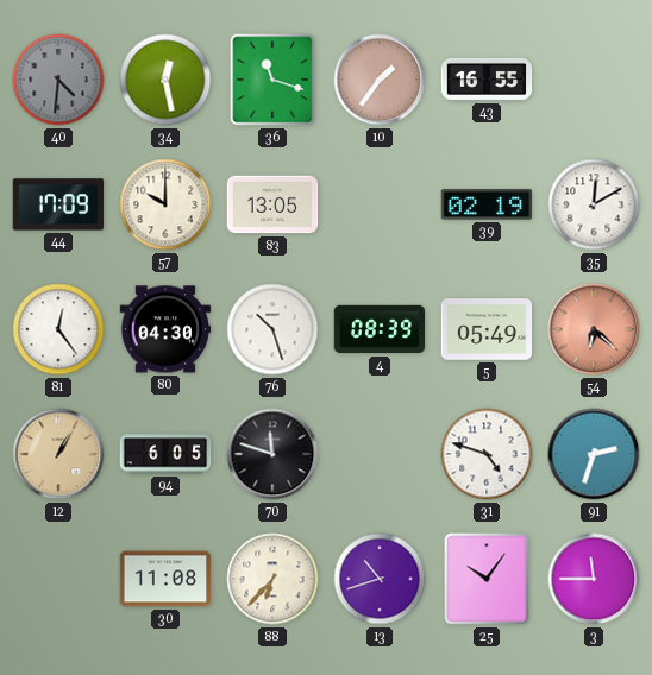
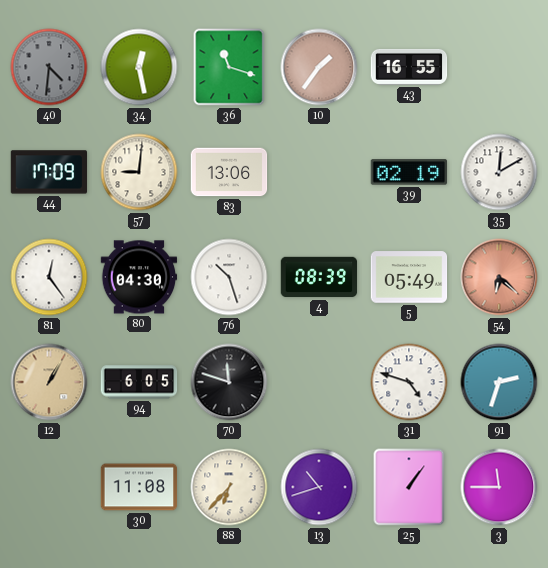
57: 10:00 -> 9:01 (139, 172)
83: 13:05 -> 13:06 (229, 172)
25: 10:06 -> 1:06 (409, 487)
